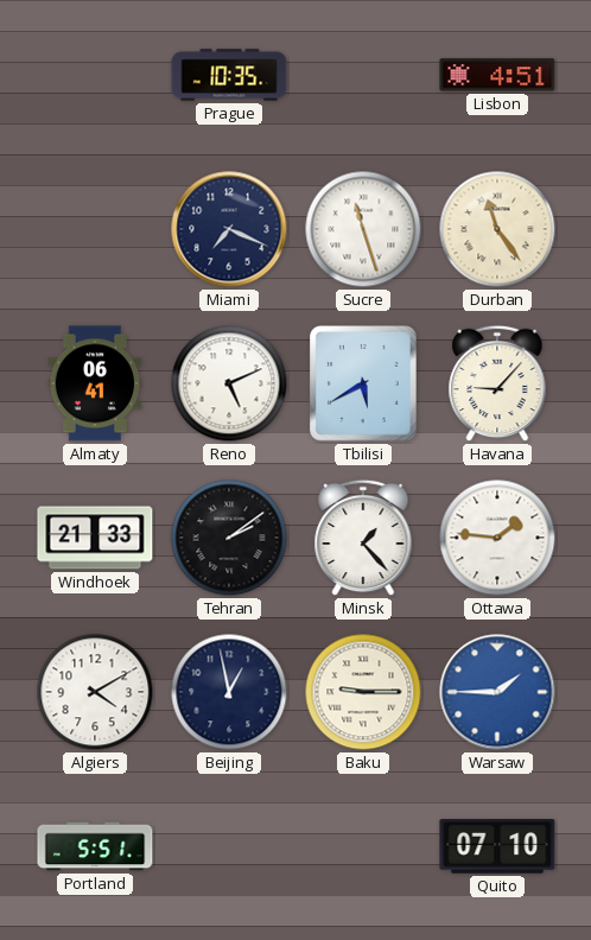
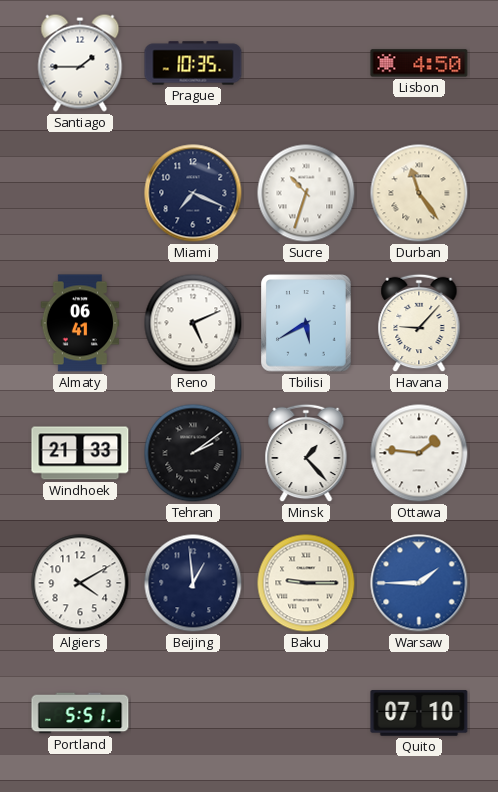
Santiago: none -> 1:45 (80, 63)
Lisbon: 4:51 -> 4:50 (419, 63)
Sucre: 11:27 -> 10:33 (306, 193)
Beijing: 12:58 -> 12:59 (193, 583)
